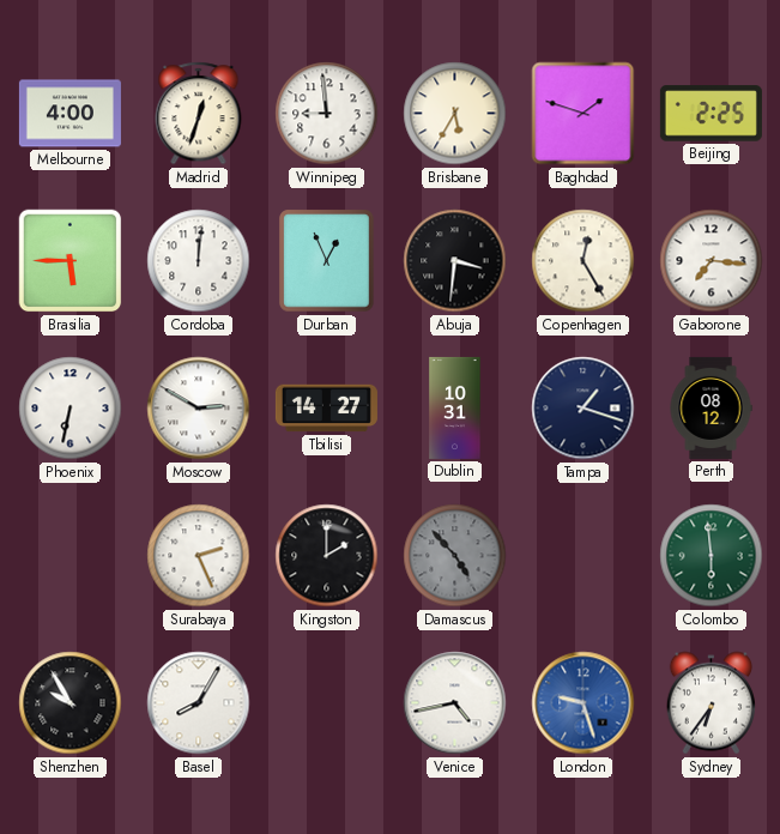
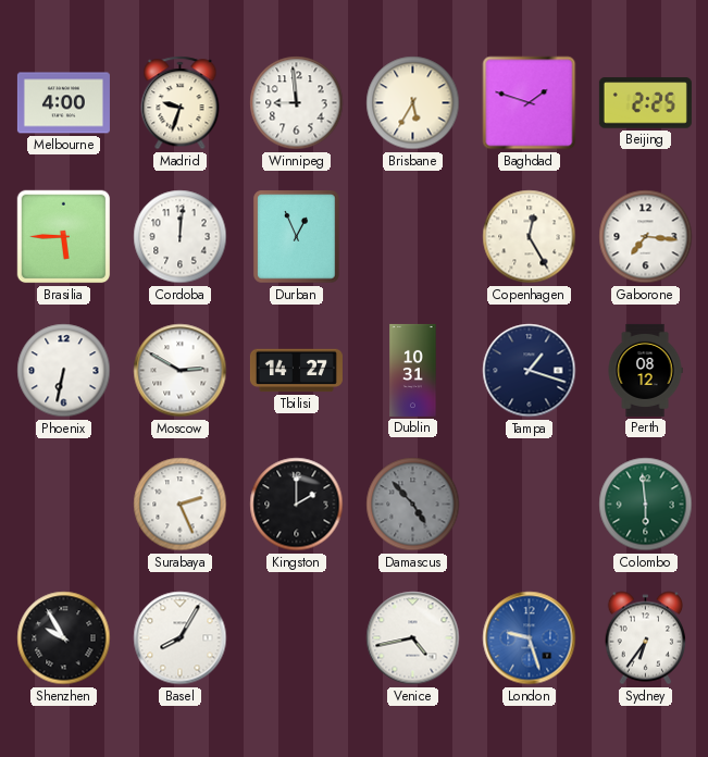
Madrid: 12:33 -> 9:33 (181, 103)
Abuja: 3:31 -> none (455, 261)
